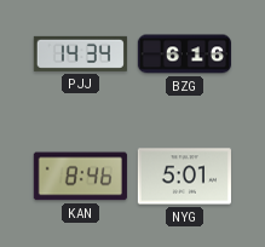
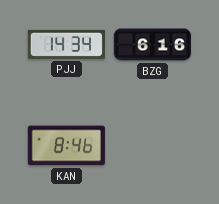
NYG: 5:01 -> none (184, 177)
